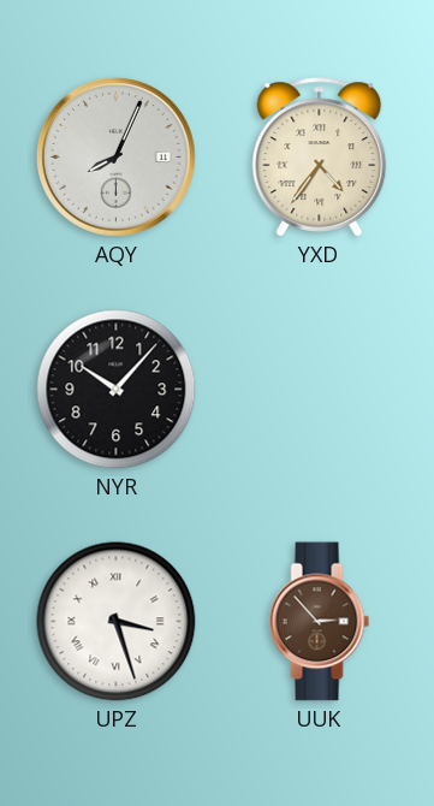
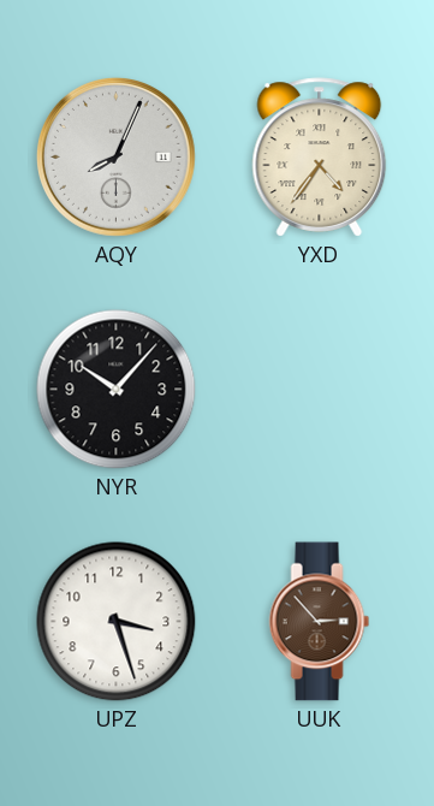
UPZ numerals: Roman -> Arabic (117, 622)
